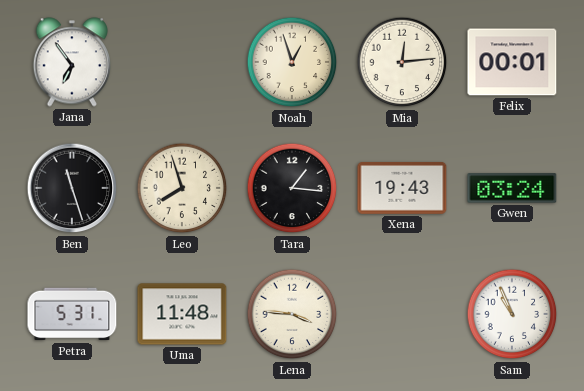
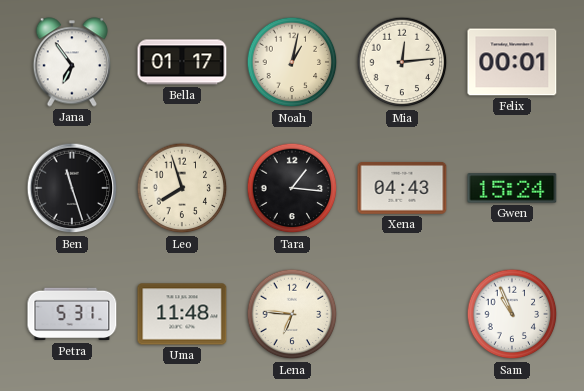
Bella: none -> 01:17 (182, 62)
Noah: 12:57 -> 1:02 (292, 62)
Xena: 19:43 -> 04:43 (402, 188)
Gwen: 03:24 -> 15:24 (512, 188)
Lena: 3:46 -> 6:46 (292, 314)
